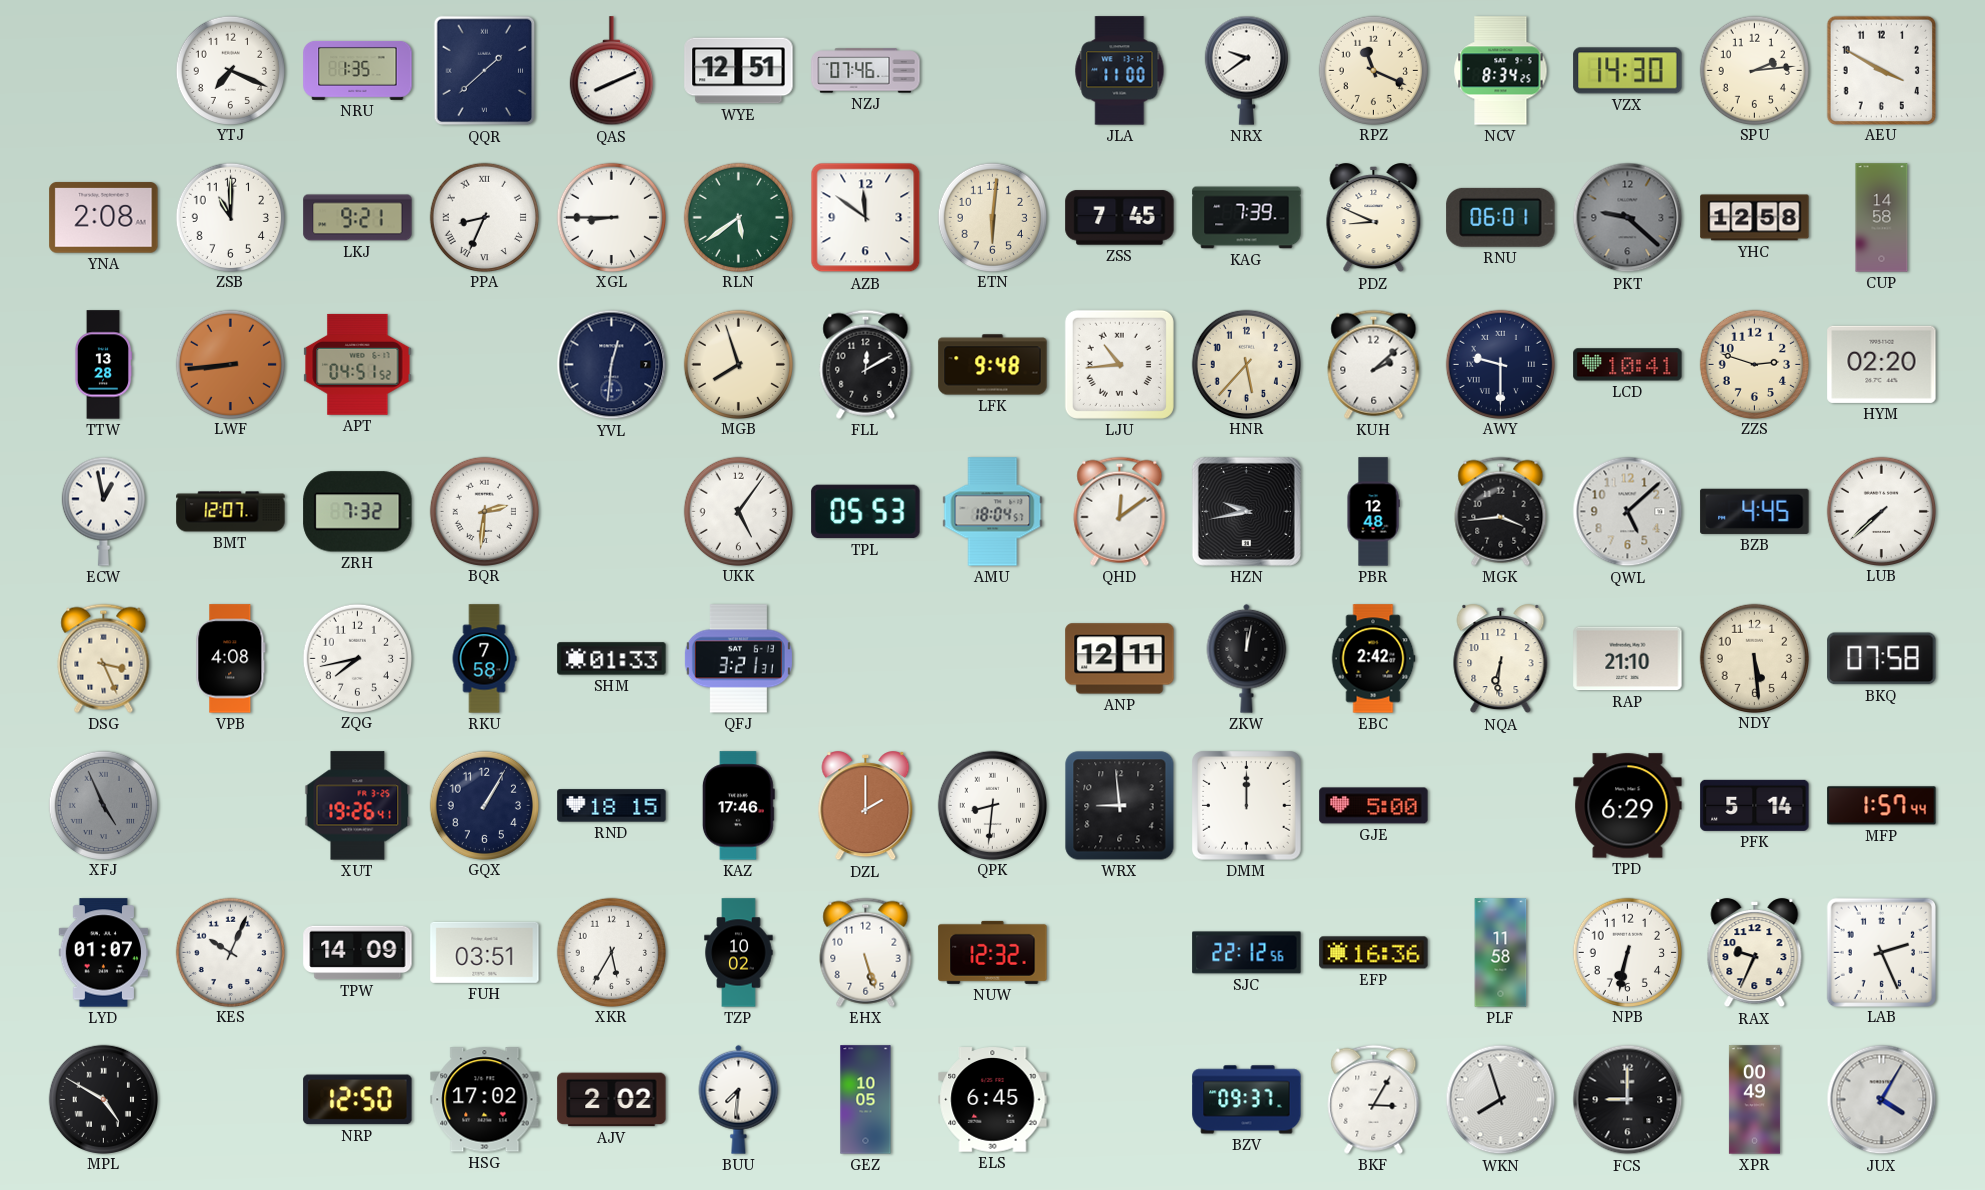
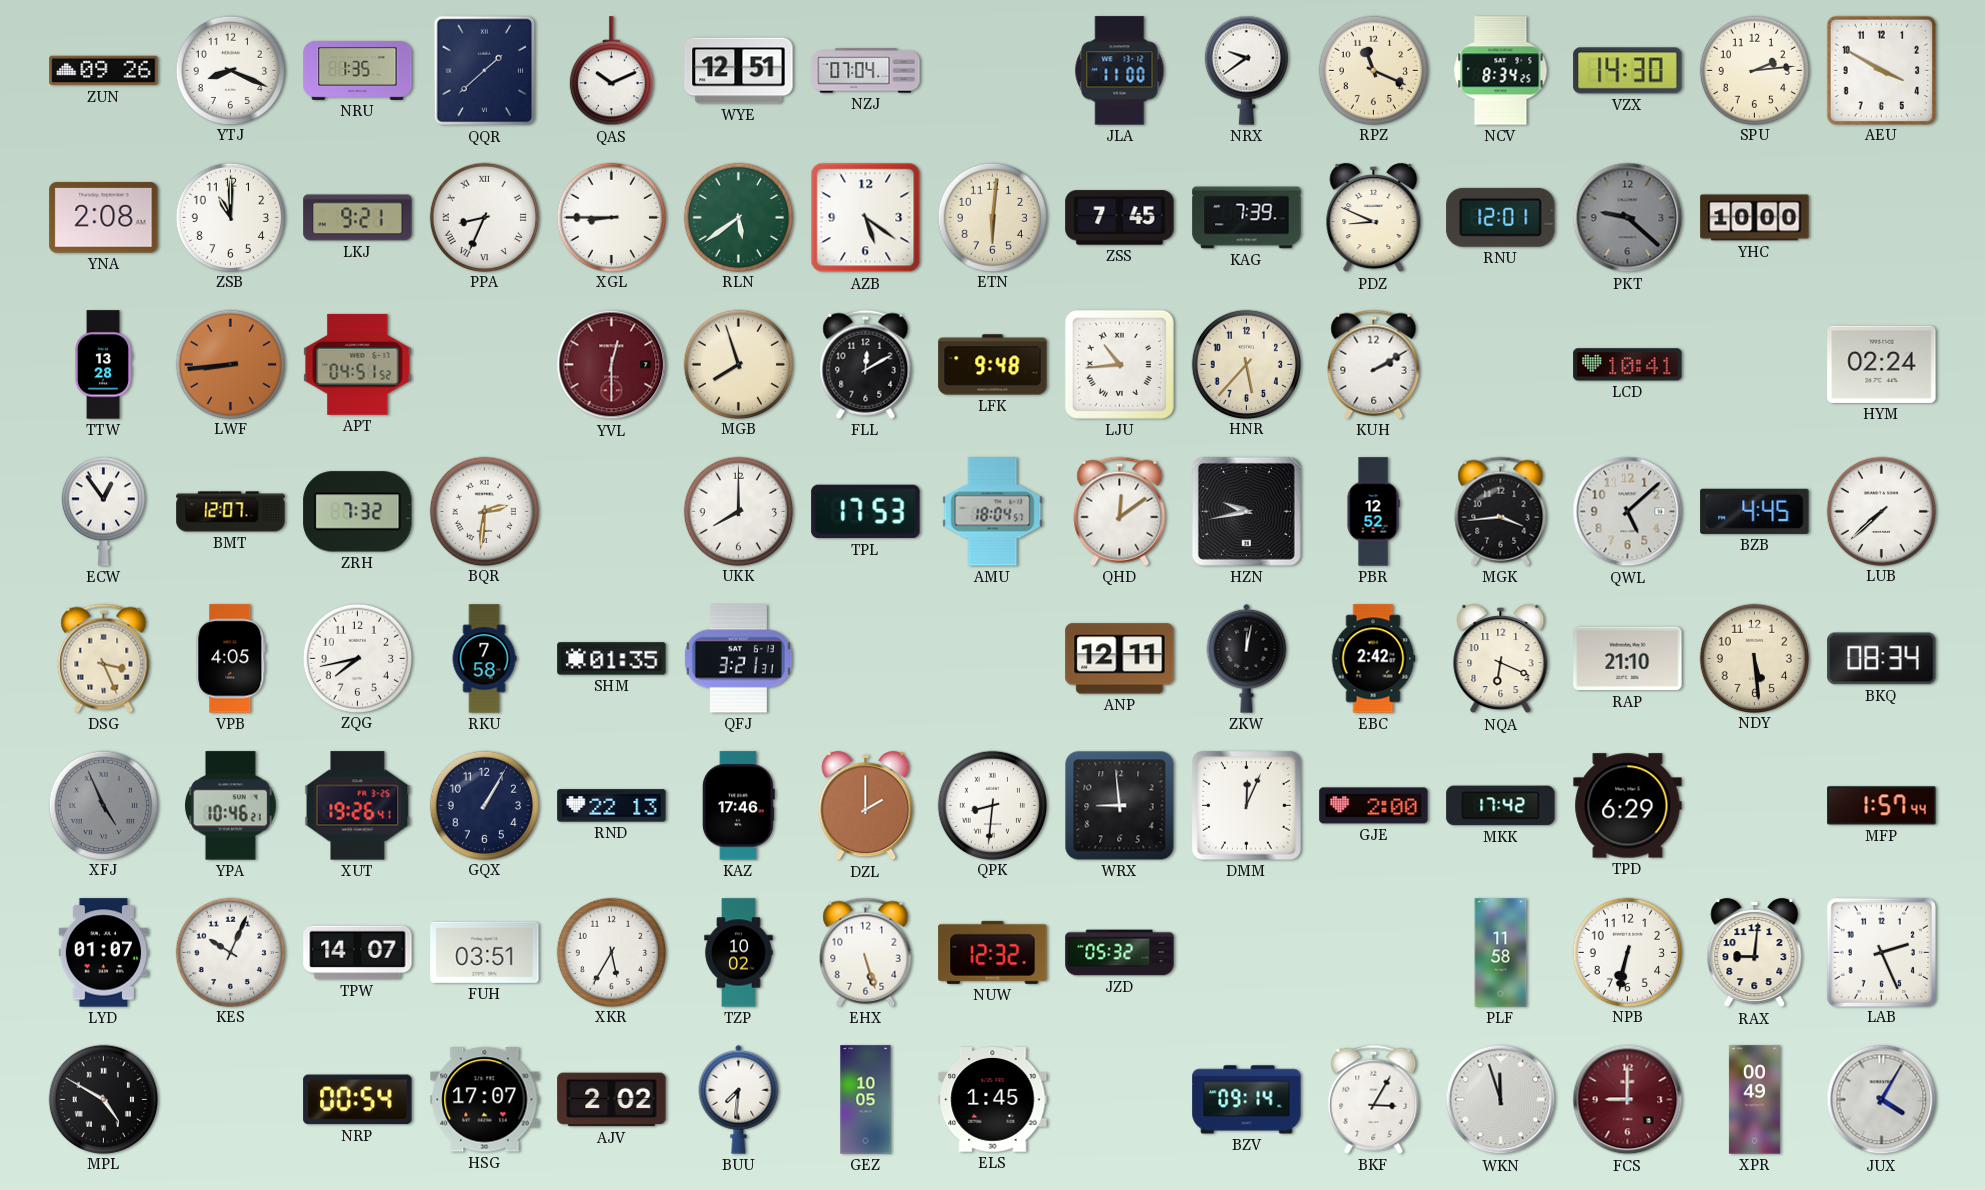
ZUN: none -> 09:26 (104, 71)
YTJ: 7:19 -> 8:19 (230, 70)
QAS: 8:11 -> 10:11 (611, 71)
NZJ: 07:46 -> 07:04 (866, 71)
AZB: 11:51 -> 5:21 (866, 218)
RNU: 06:01 -> 12:01 (1501, 217)
YHC: 12:58 -> 10:00 (1755, 218)
CUP: 14:58 -> none (1882, 218)
YVL: 12:31 -> 12:30 (612, 365)
YVL dial: navy -> burgundy (612, 365)
KUH: 2:08 -> 2:10 (1374, 364)
AWY: 9:30 -> none (1500, 364)
ZZS: 2:48 -> none (1754, 364)
HYM: 02:20 -> 02:24 (1882, 364)
ECW: 12:58 -> 12:54 (103, 511)
UKK: 5:06 -> 8:00 (738, 511)
TPL: 05:53 -> 17:53 (866, 512)
PBR: 12:48 -> 12:52 (1373, 512)
VPB: 4:08 -> 4:05 (231, 659)
SHM: 01:33 -> 01:35 (612, 659)
NQA: 6:31 -> 6:19 (1501, 659)
BKQ: 07:58 -> 08:34 (1882, 659)
YPA: none -> 10:46 (231, 806)
RND: 18:15 -> 22:13 (612, 806)
DMM: 12:00 -> 12:04 (1247, 806)
GJE: 5:00 -> 2:00 (1374, 806)
MKK: none -> 17:42 (1501, 806)
PFK: 5:14 -> none (1755, 805)
TPW: 14:09 -> 14:07 (358, 953)
JZD: none -> 05:32 (1120, 953)
SJC: 22:12 -> none (1247, 953)
EFP: 16:36 -> none (1374, 953)
RAX: 9:34 -> 9:01 (1755, 953)
NRP: 12:50 -> 00:54 (358, 1100)
HSG: 17:02 -> 17:07 (485, 1100)
ELS: 6:45 -> 1:45 (993, 1100)
BZV: 09:37 -> 09:14 (1247, 1100)
WKN: 7:57 -> 11:57 (1501, 1100)
FCS dial: black -> burgundy (1628, 1100)
